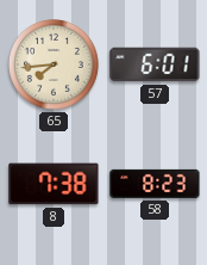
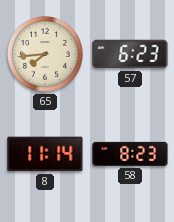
57: 6:01 -> 6:23 (130, 54)
8: 7:38 -> 11:14 (45, 154)
